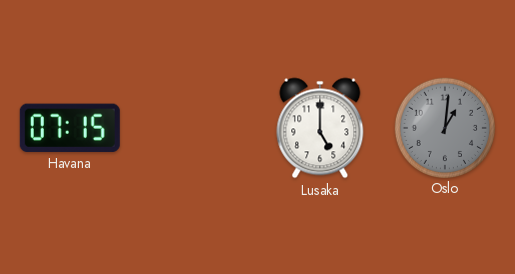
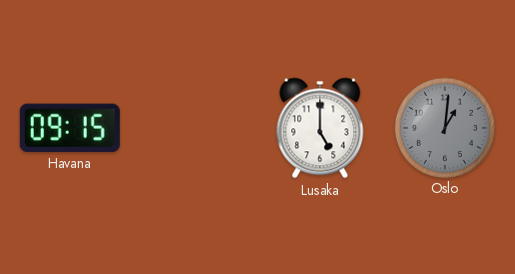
Havana: 07:15 -> 09:15 (70, 128)
